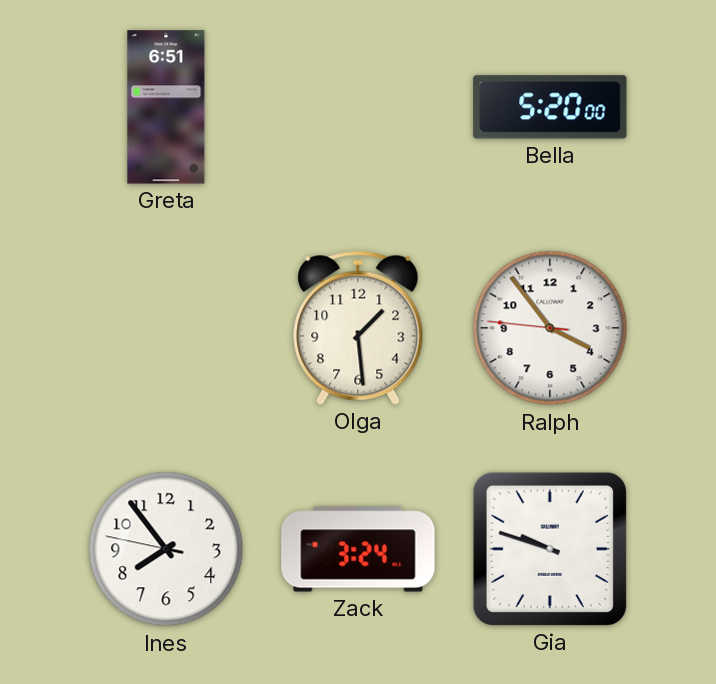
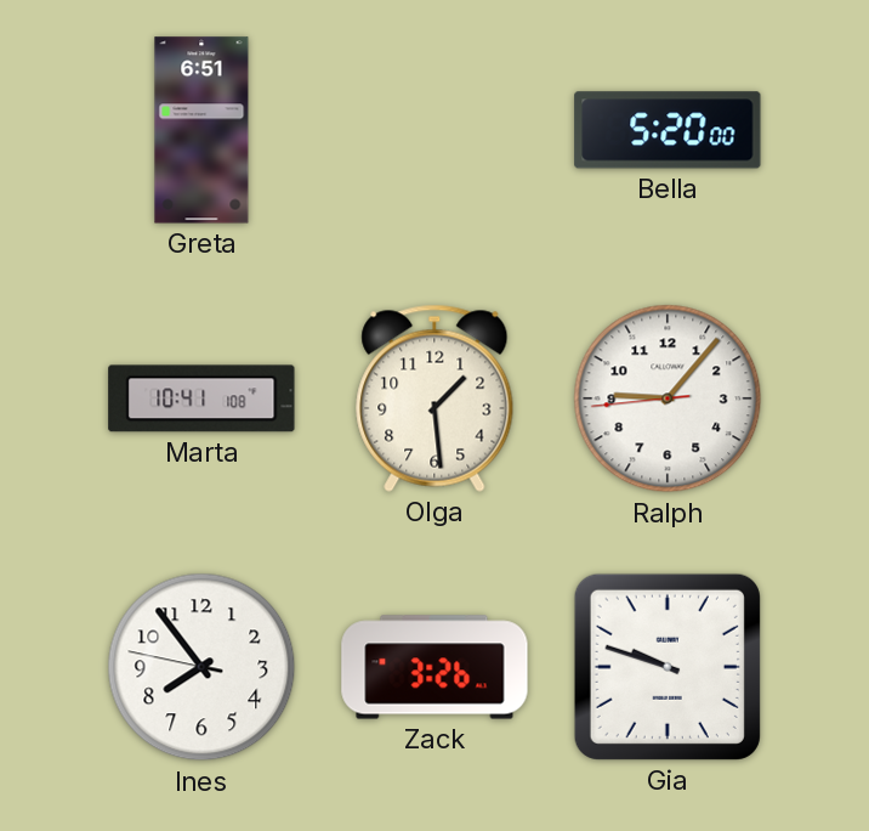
Marta: none -> 10:41 (201, 398)
Ralph: 3:53 -> 9:06 (668, 398)
Zack: 3:24 -> 3:26 (434, 667)
